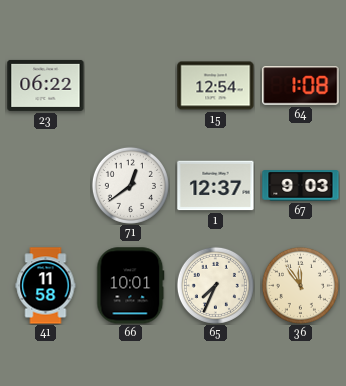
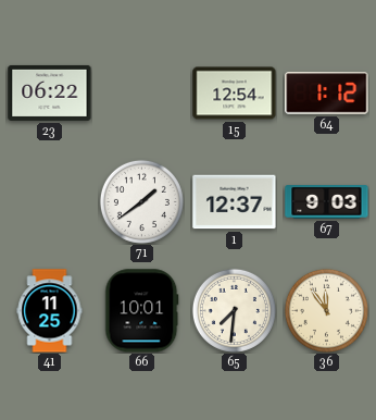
64: 1:08 -> 1:12 (327, 94)
71: 12:39 -> 1:39 (141, 201)
41: 11:58 -> 11:25 (50, 311)
65: 7:34 -> 7:31 (234, 310)
